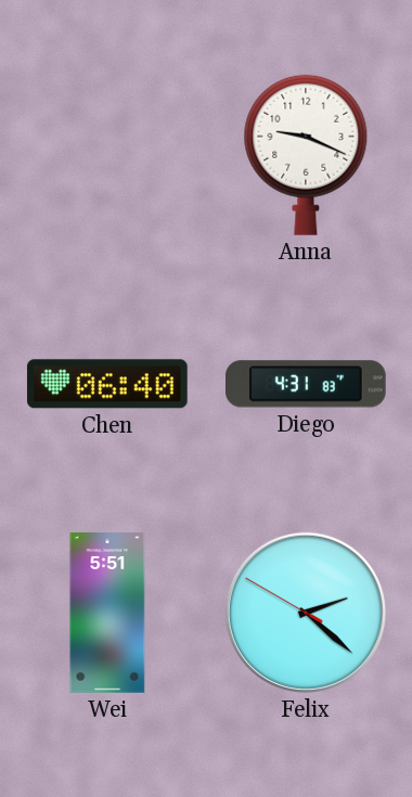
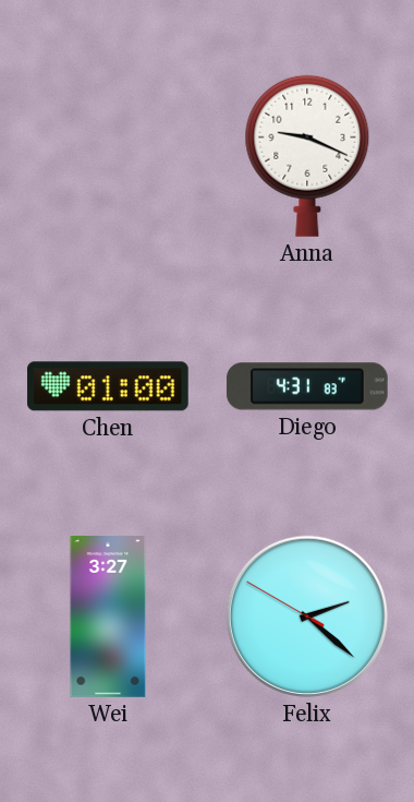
Chen: 06:40 -> 01:00 (108, 386)
Wei: 5:51 -> 3:27 (108, 617)
